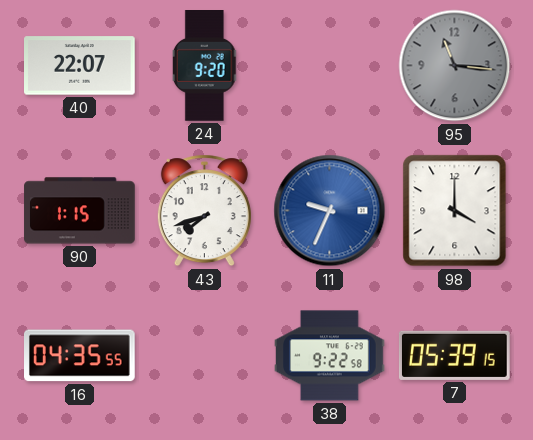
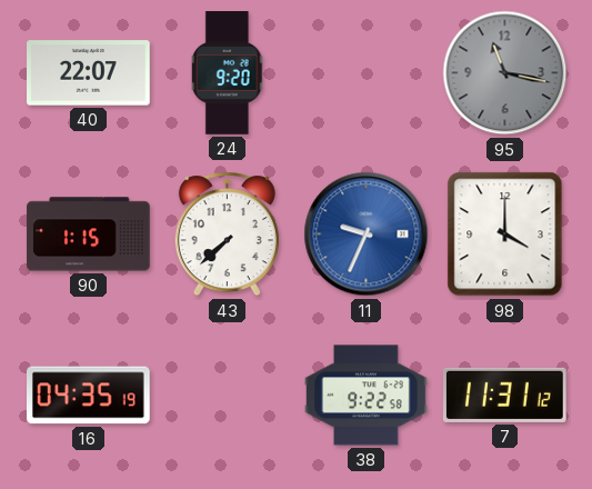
95: 11:16 -> 11:17 (505, 73)
43: 7:42 -> 7:38 (227, 234)
16: 04:35:55 -> 04:35:19 (89, 396)
7: 05:39 -> 11:31 (505, 395)
